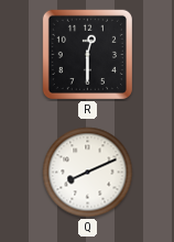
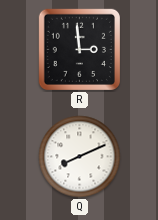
R: 12:30 -> 2:59 (79, 49)
